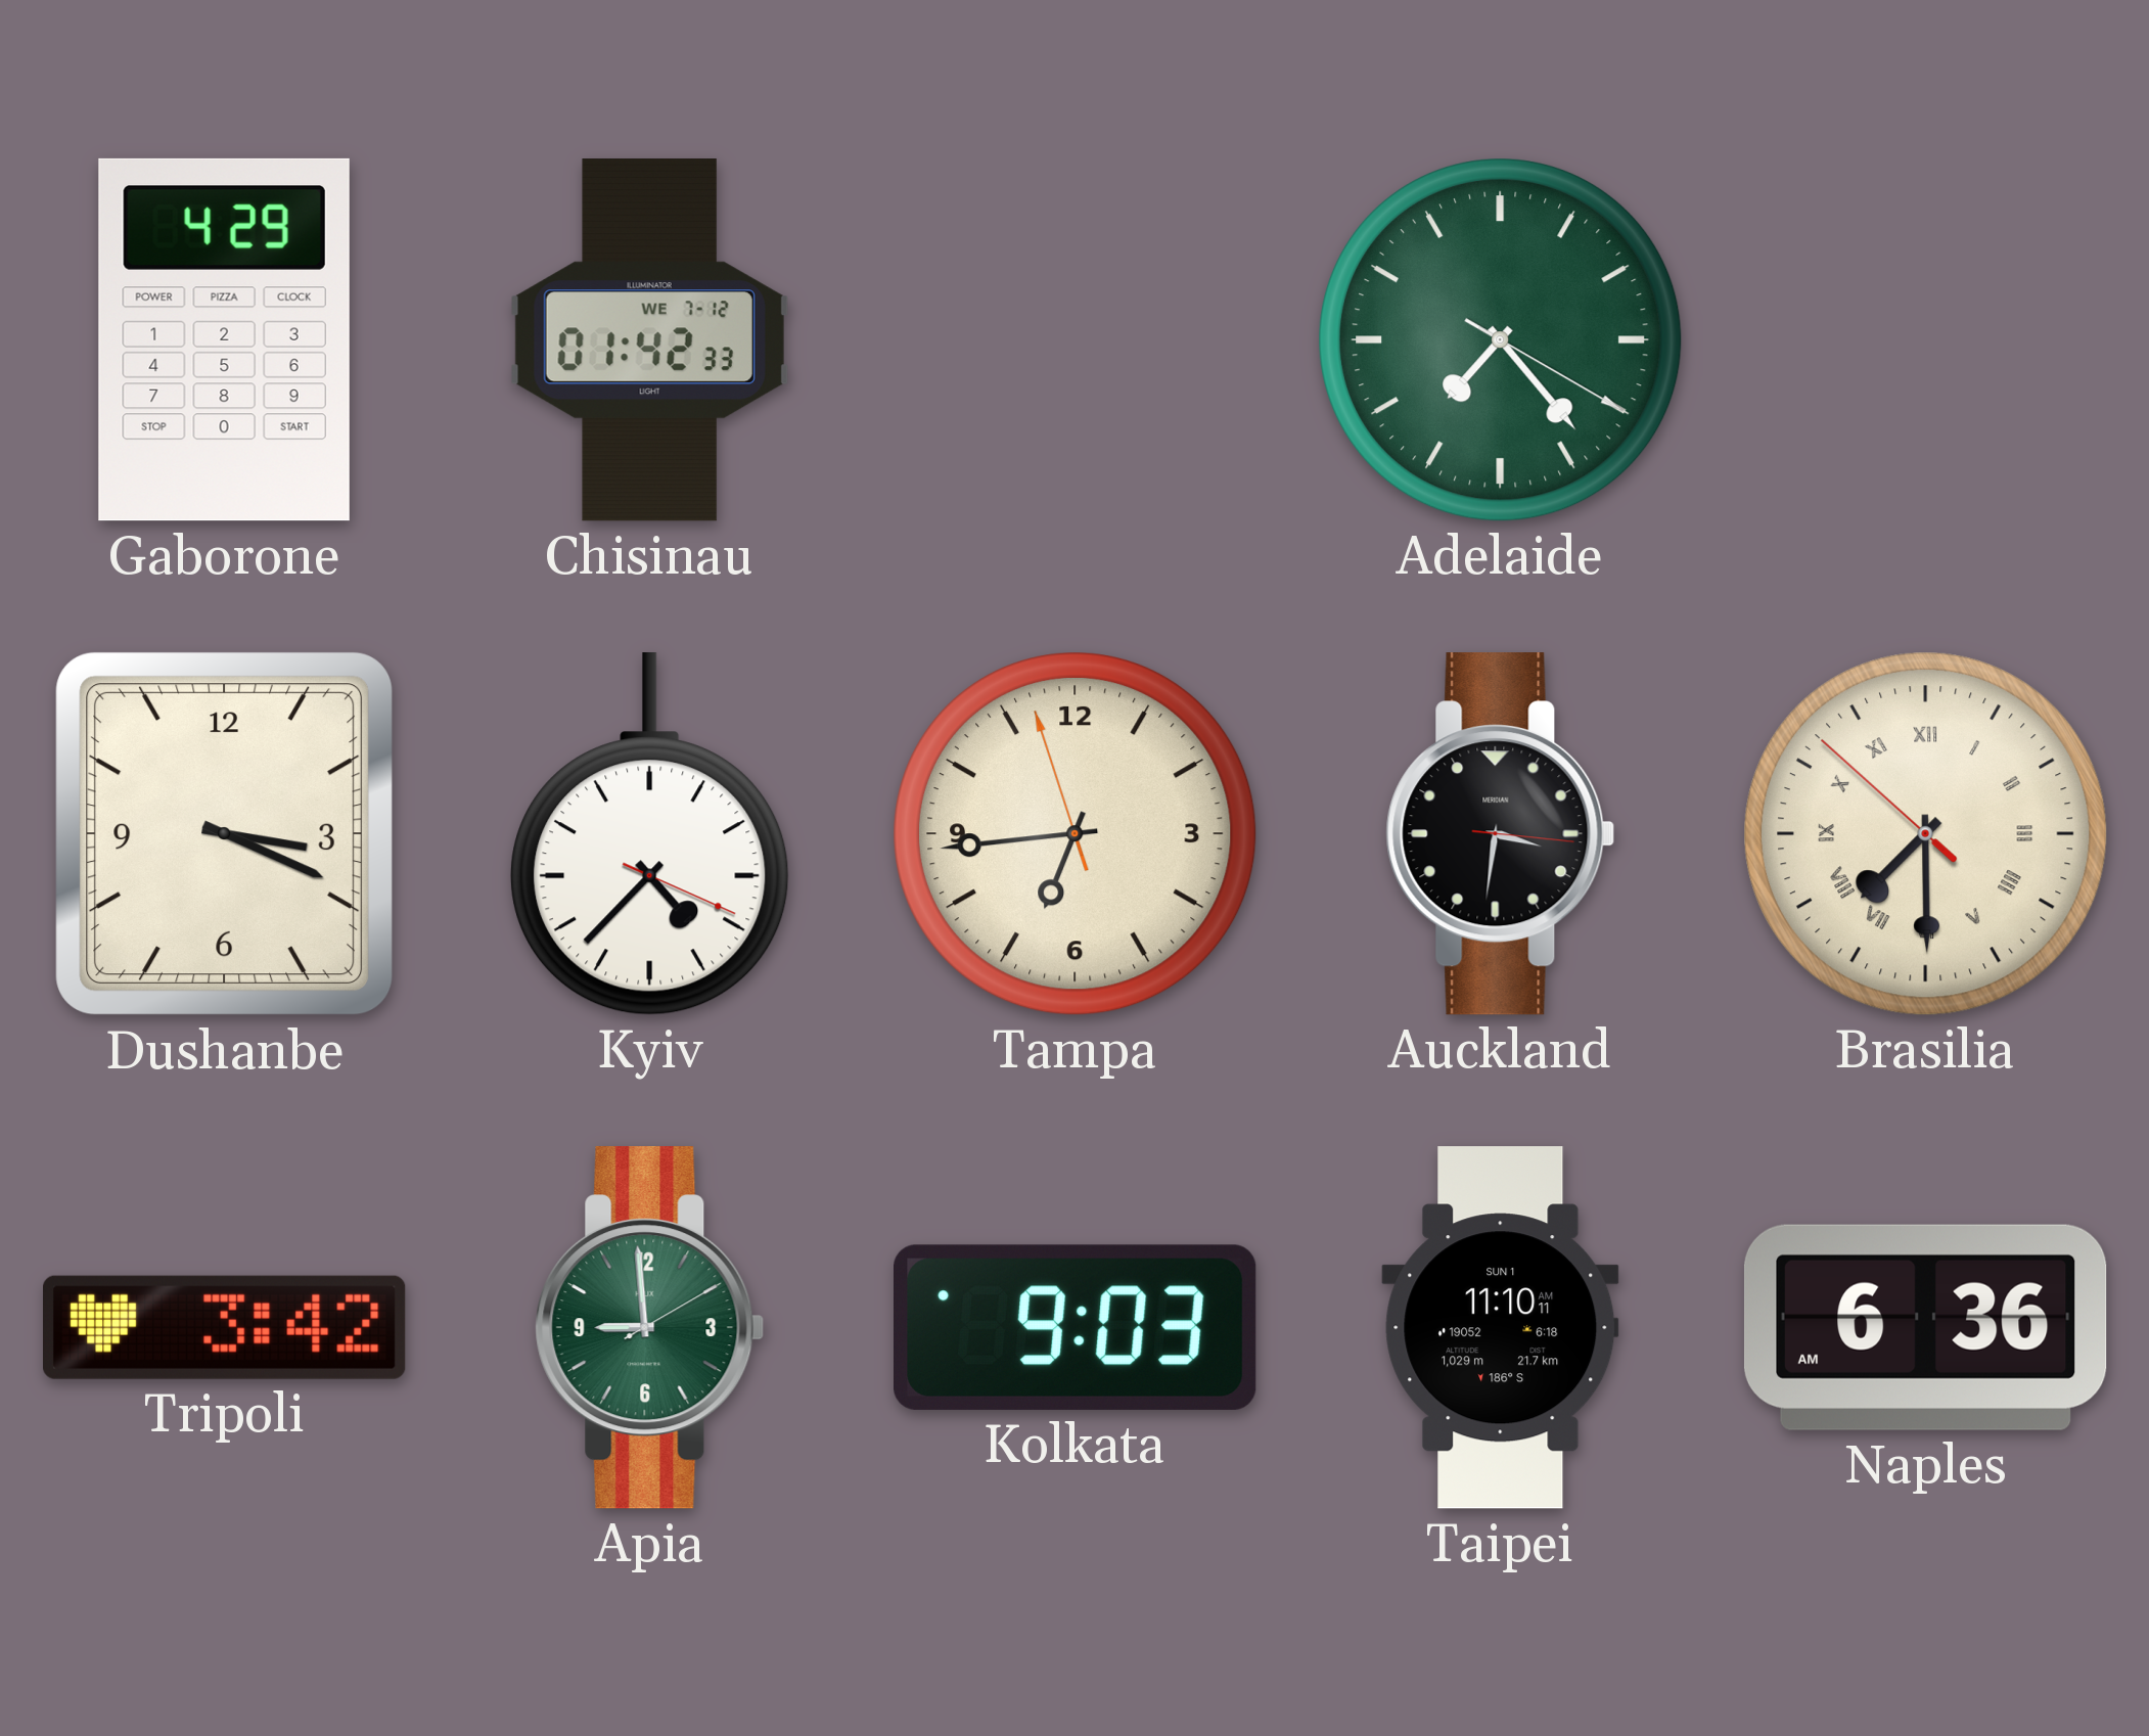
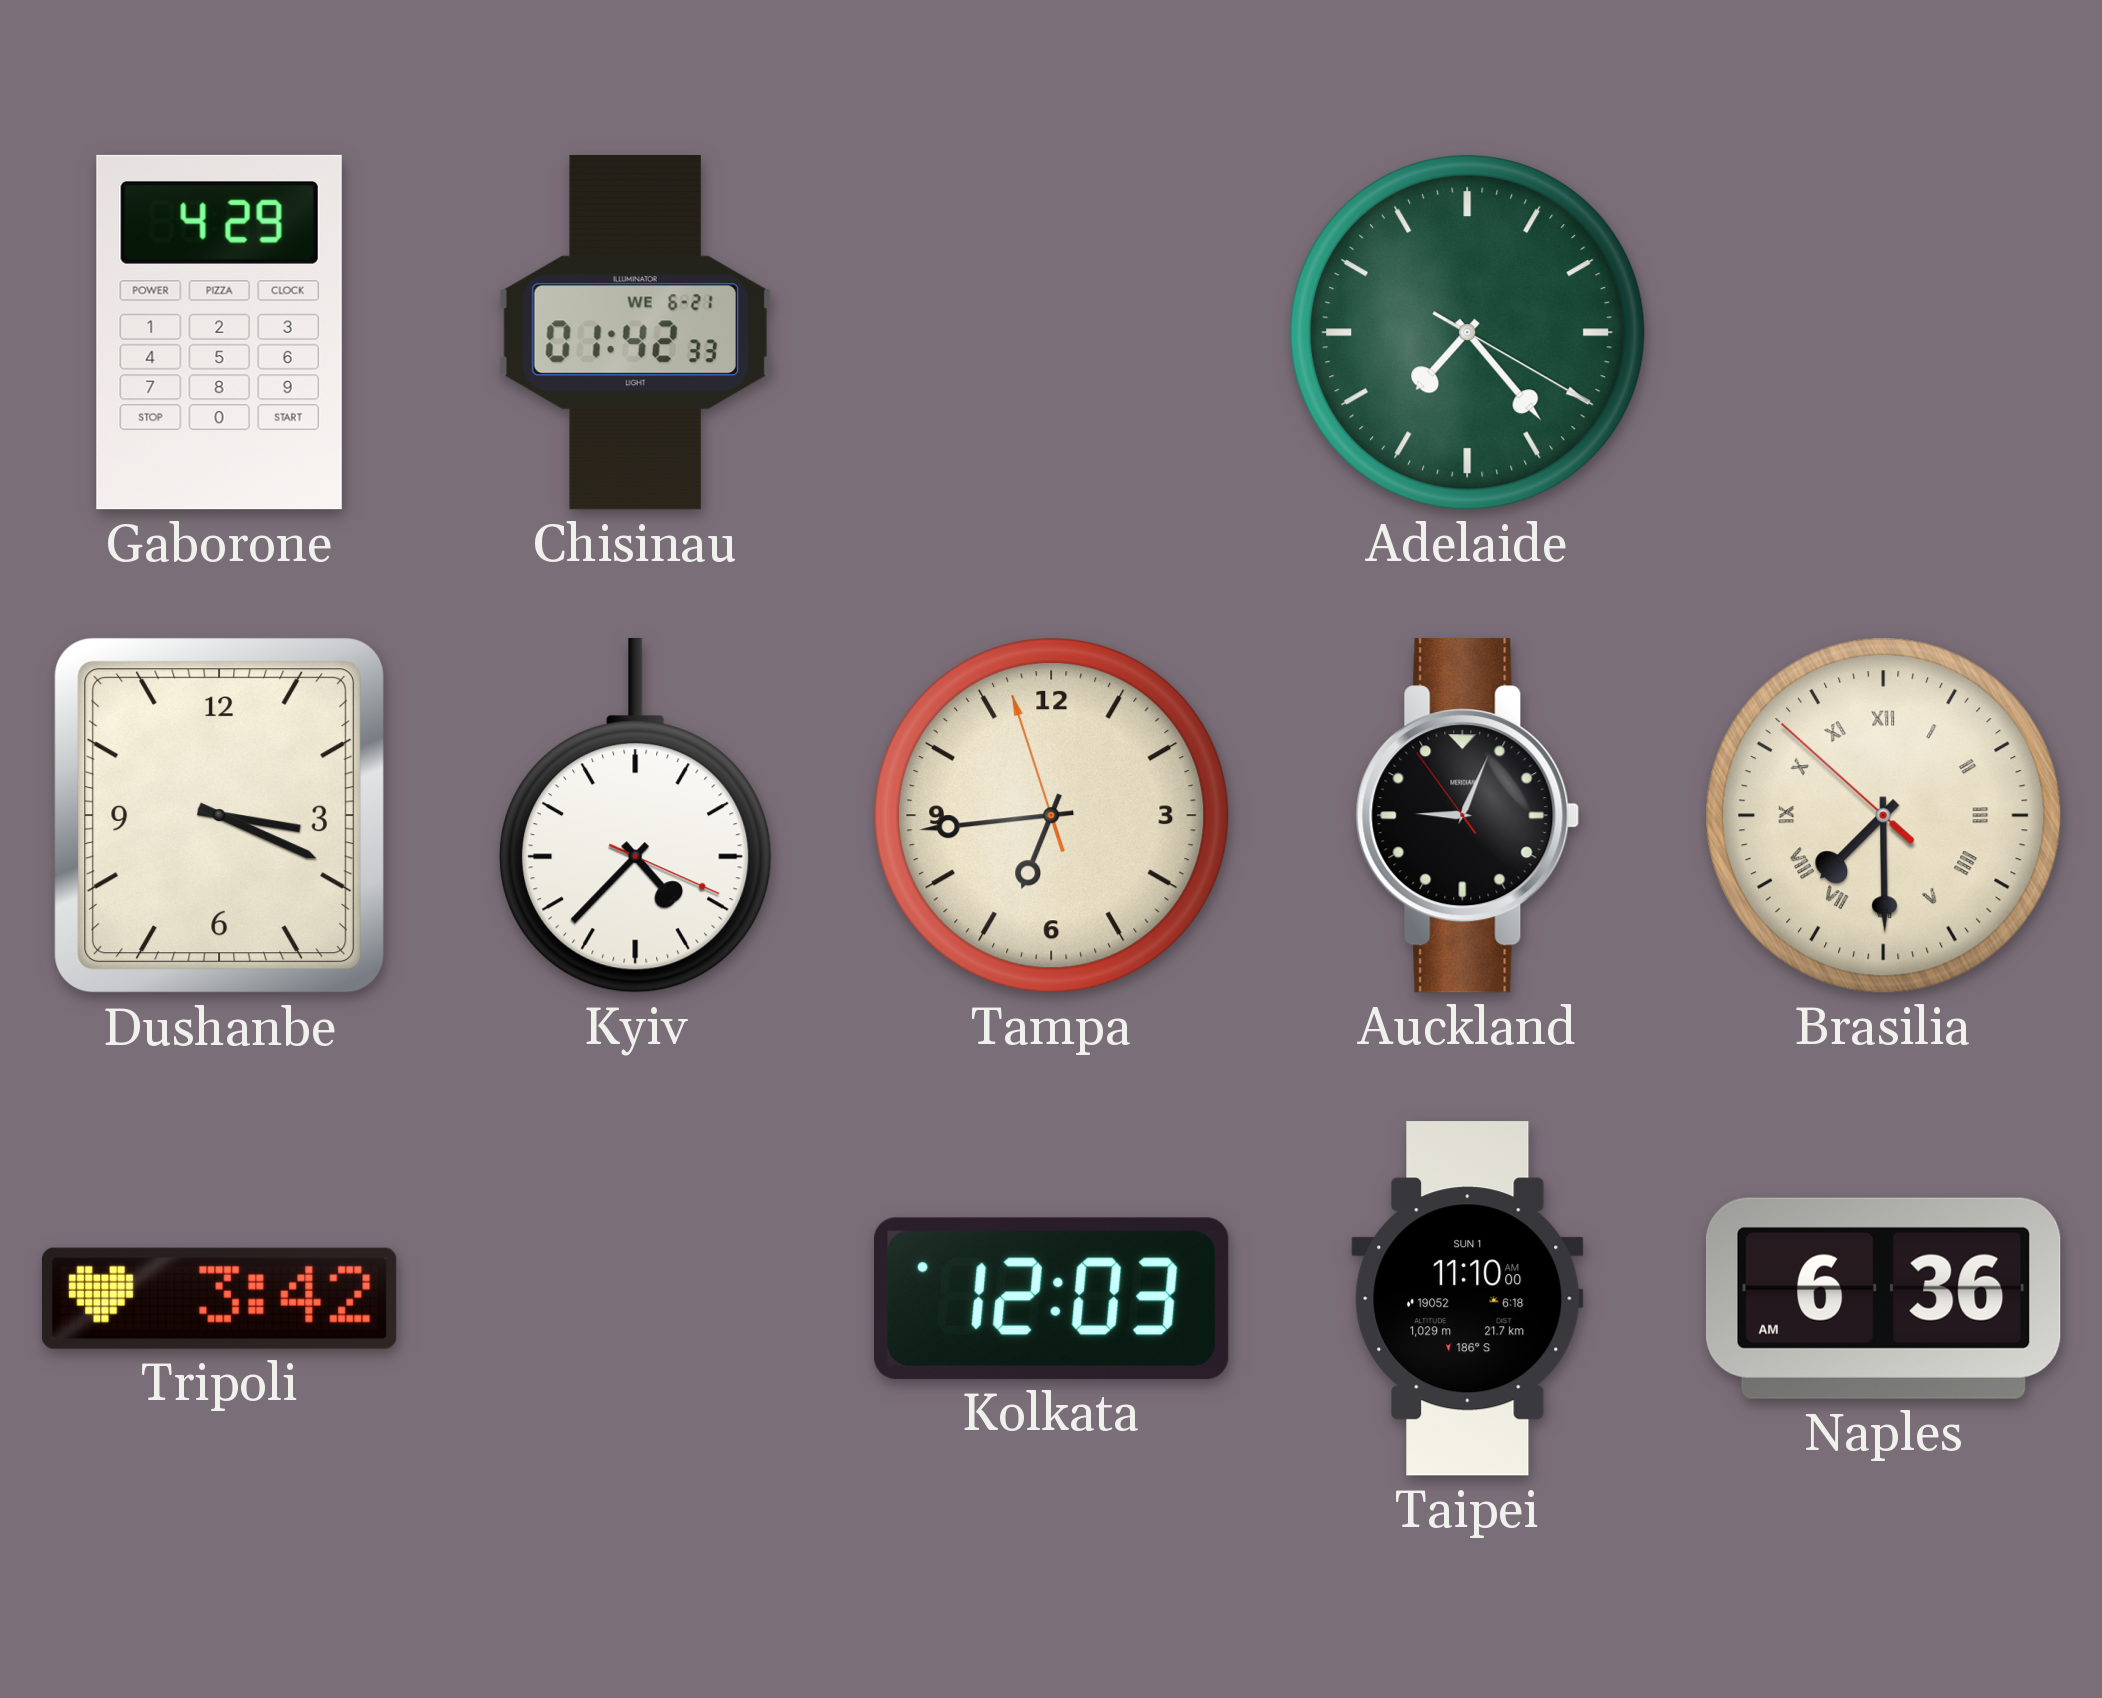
Chisinau date: WE 7-12 -> WE 6-21 (635, 333)
Auckland: 3:31 -> 9:03 (1468, 816)
Apia: 8:59 -> none (650, 1328)
Kolkata: 9:03 -> 12:03 (1052, 1298)
Taipei: 11:10:11 AM -> 11:10:00 AM (1468, 1299)
